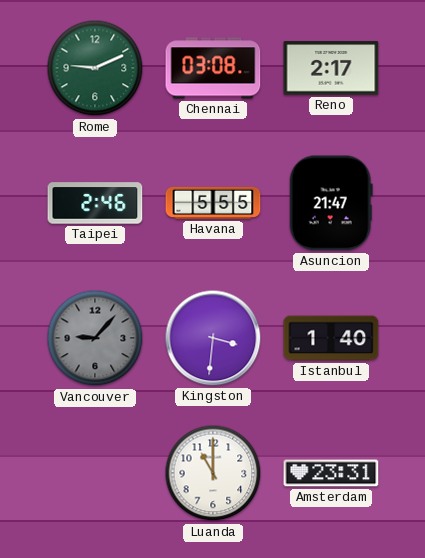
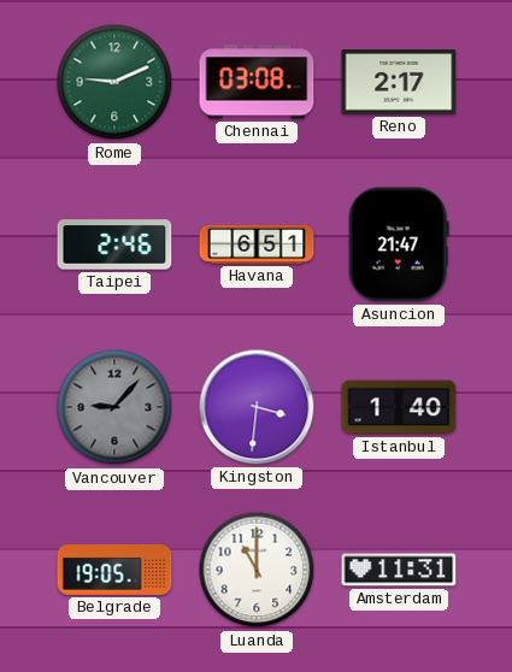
Havana: 5:55 -> 6:51 (257, 244)
Belgrade: none -> 19:05 (114, 570)
Amsterdam: 23:31 -> 11:31 (399, 570)
